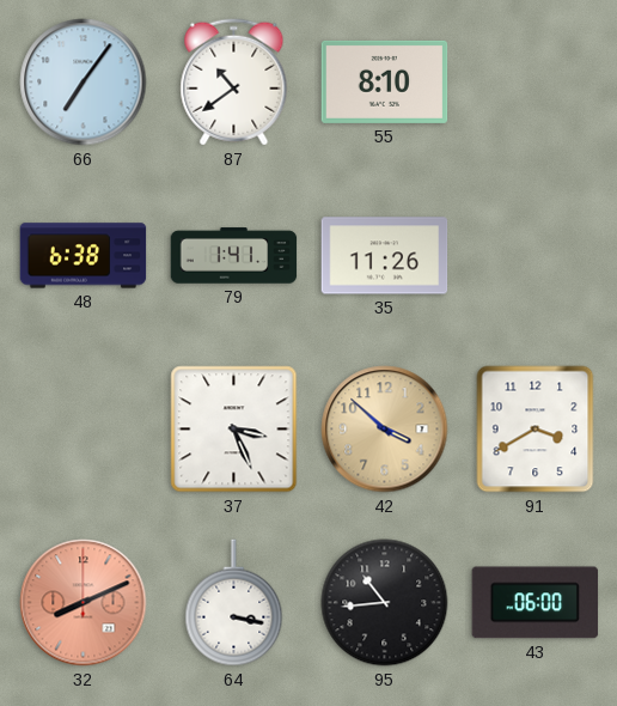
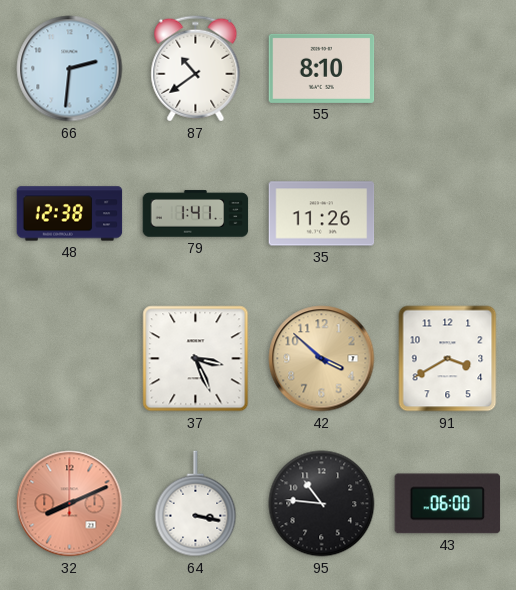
66: 7:06 -> 2:31 (70, 69)
48: 6:38 -> 12:38 (70, 214)
95: 10:44 -> 10:46 (322, 504)
